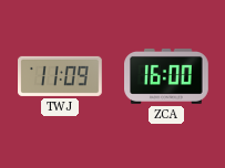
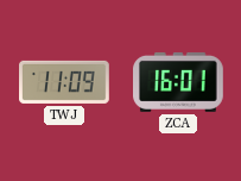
ZCA: 16:00 -> 16:01 (179, 82)
